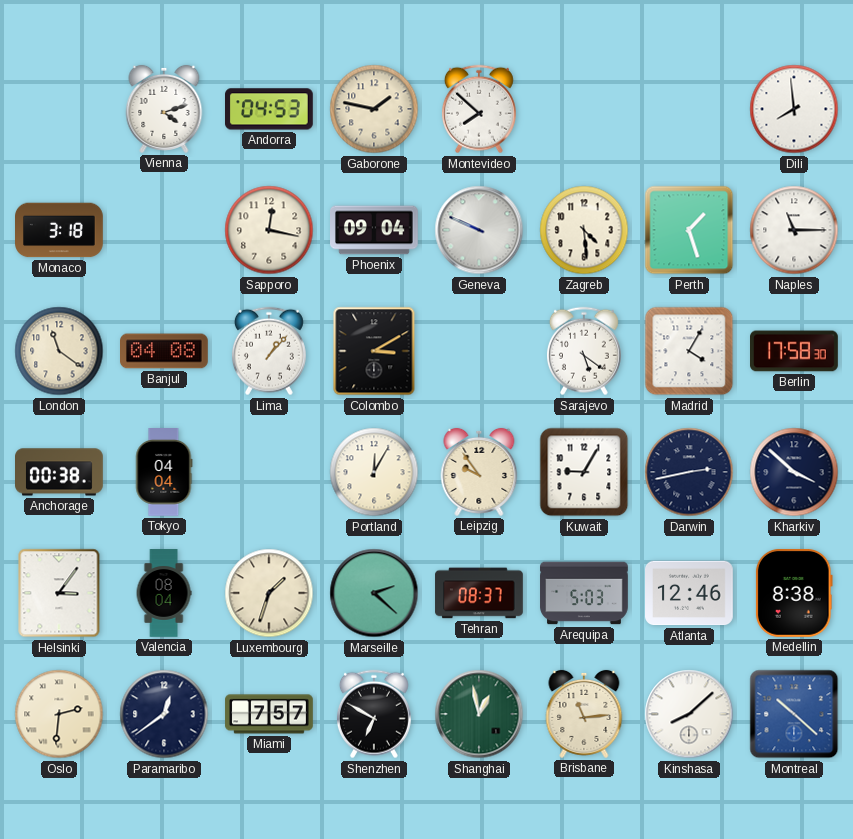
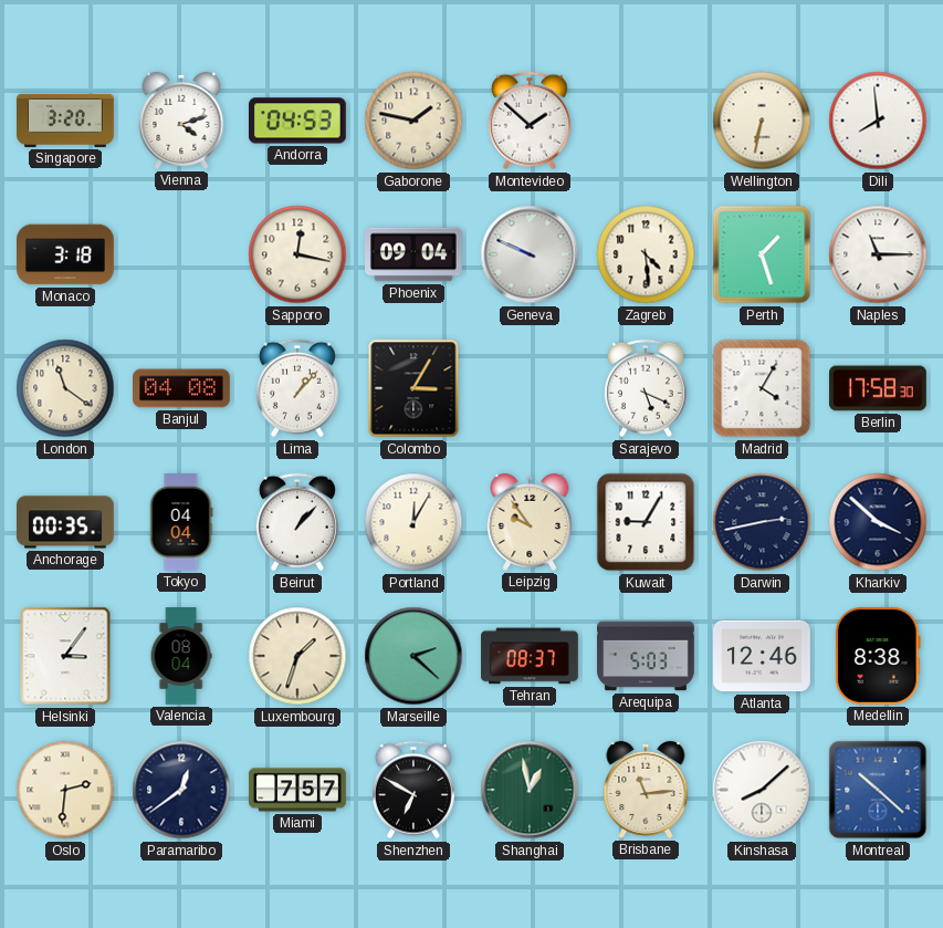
Singapore: none -> 3:20 (65, 121)
Montevideo: 7:52 -> 1:52 (530, 121)
Wellington: none -> 6:32 (762, 121)
Colombo: 3:10 -> 3:05 (413, 388)
Sarajevo: 5:21 -> 5:19 (646, 388)
Anchorage: 00:38 -> 00:35 (66, 522)
Beirut: none -> 1:07 (297, 522)
